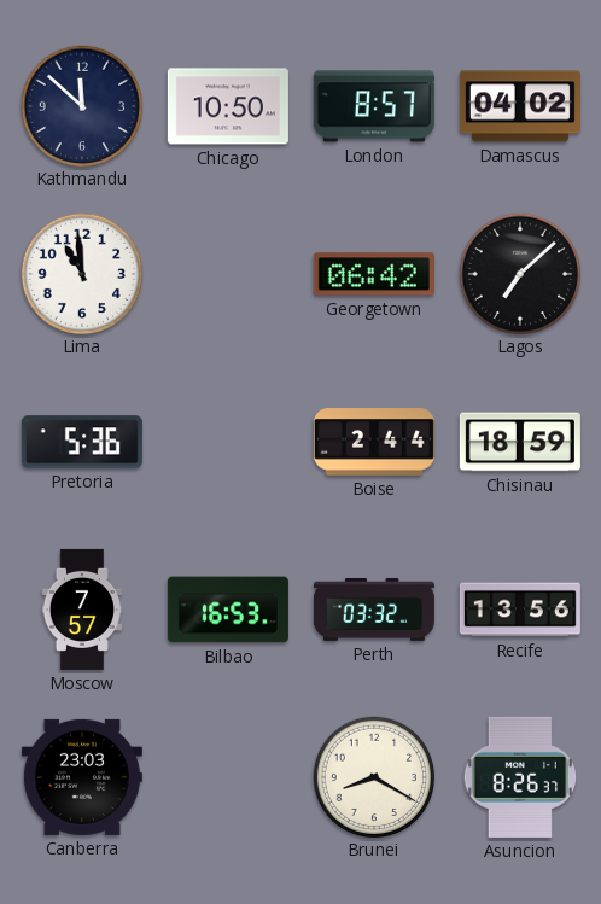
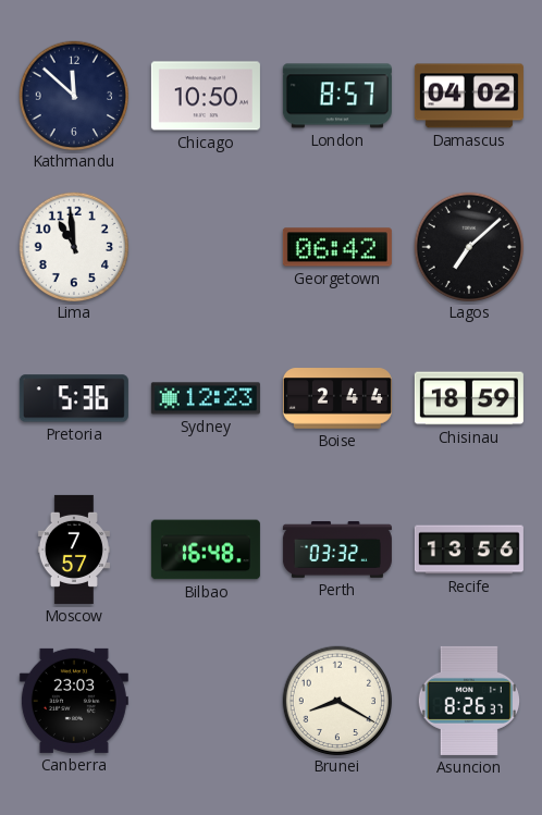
Sydney: none -> 12:23 (206, 398)
Bilbao: 16:53 -> 16:48 (206, 549)
